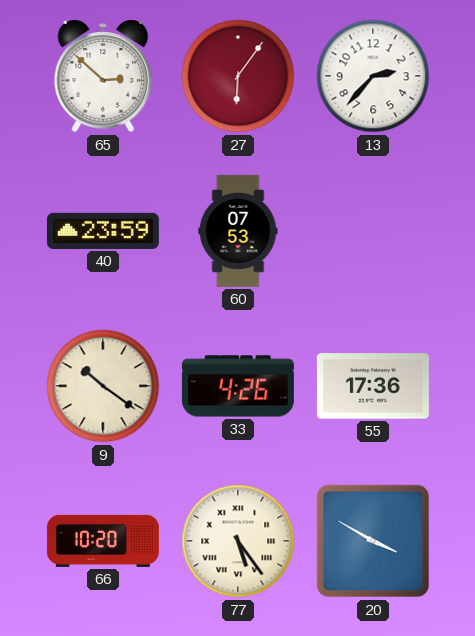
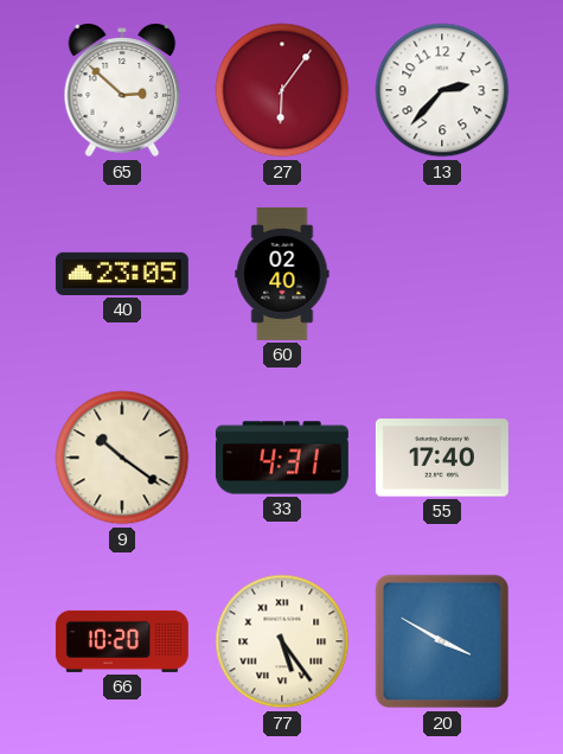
40: 23:59 -> 23:05 (122, 274)
60: 07:53 -> 02:40 (282, 274)
33: 4:26 -> 4:31 (282, 458)
55: 17:36 -> 17:40 (442, 458)
